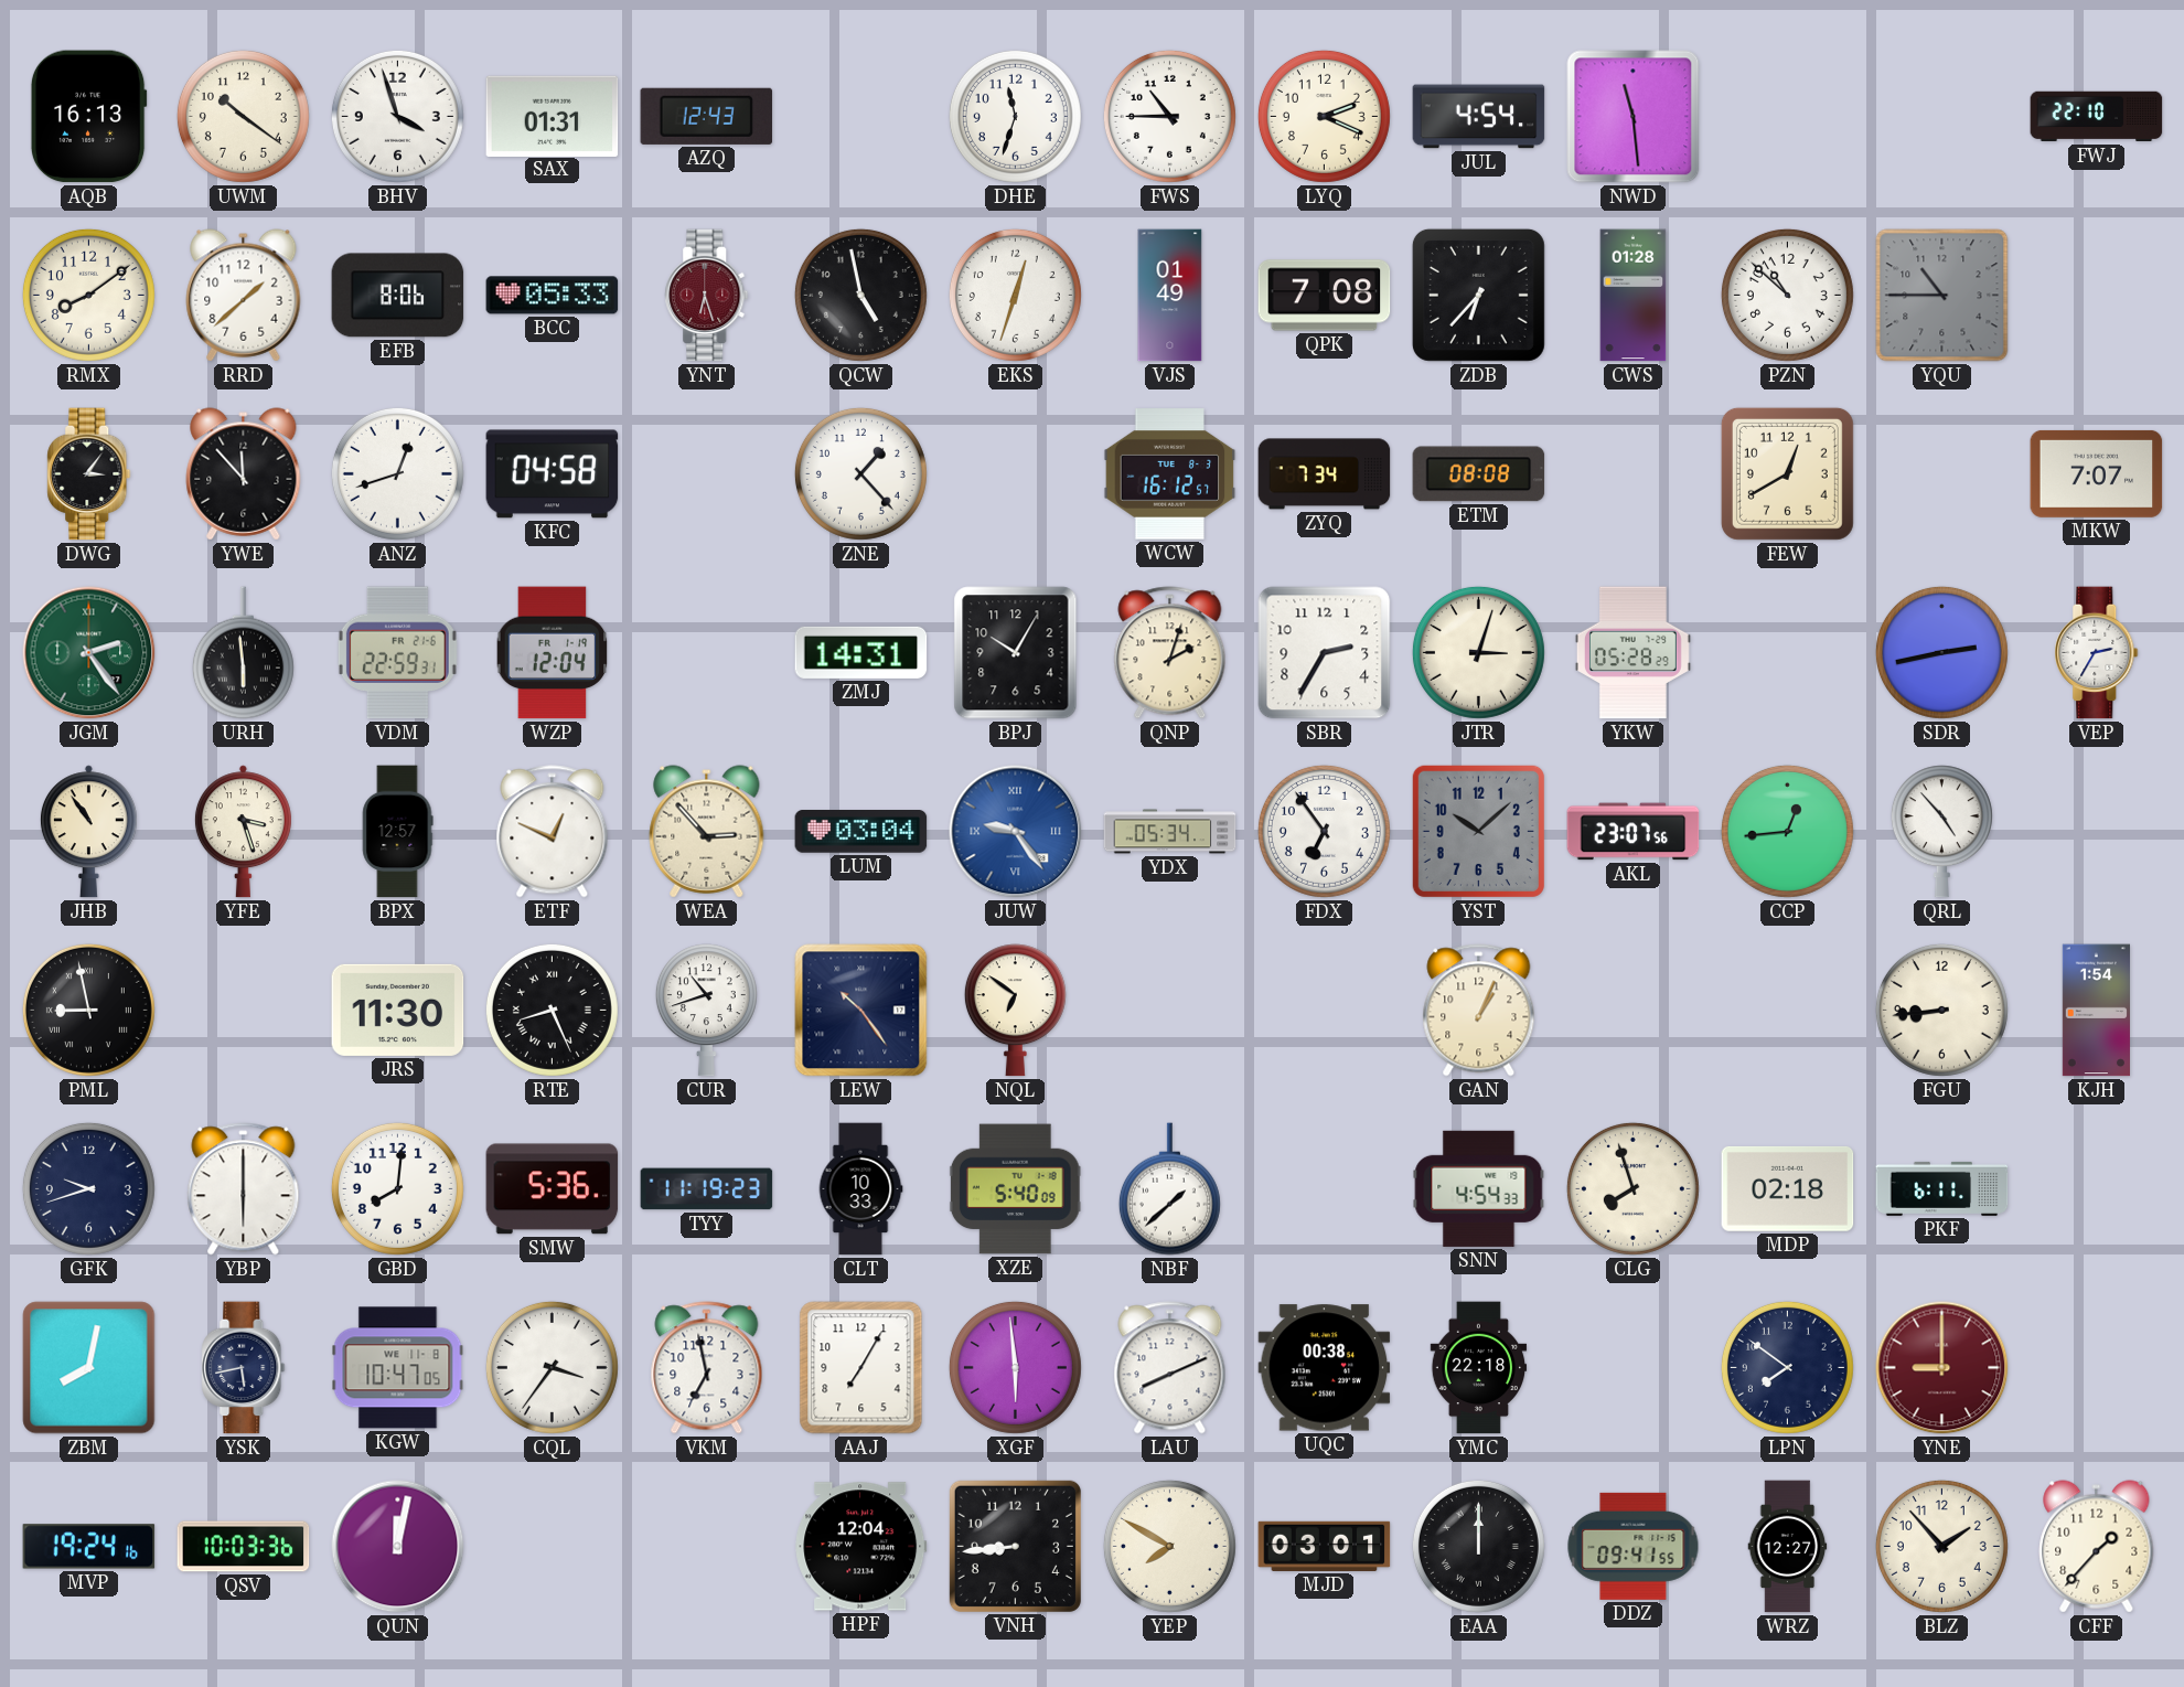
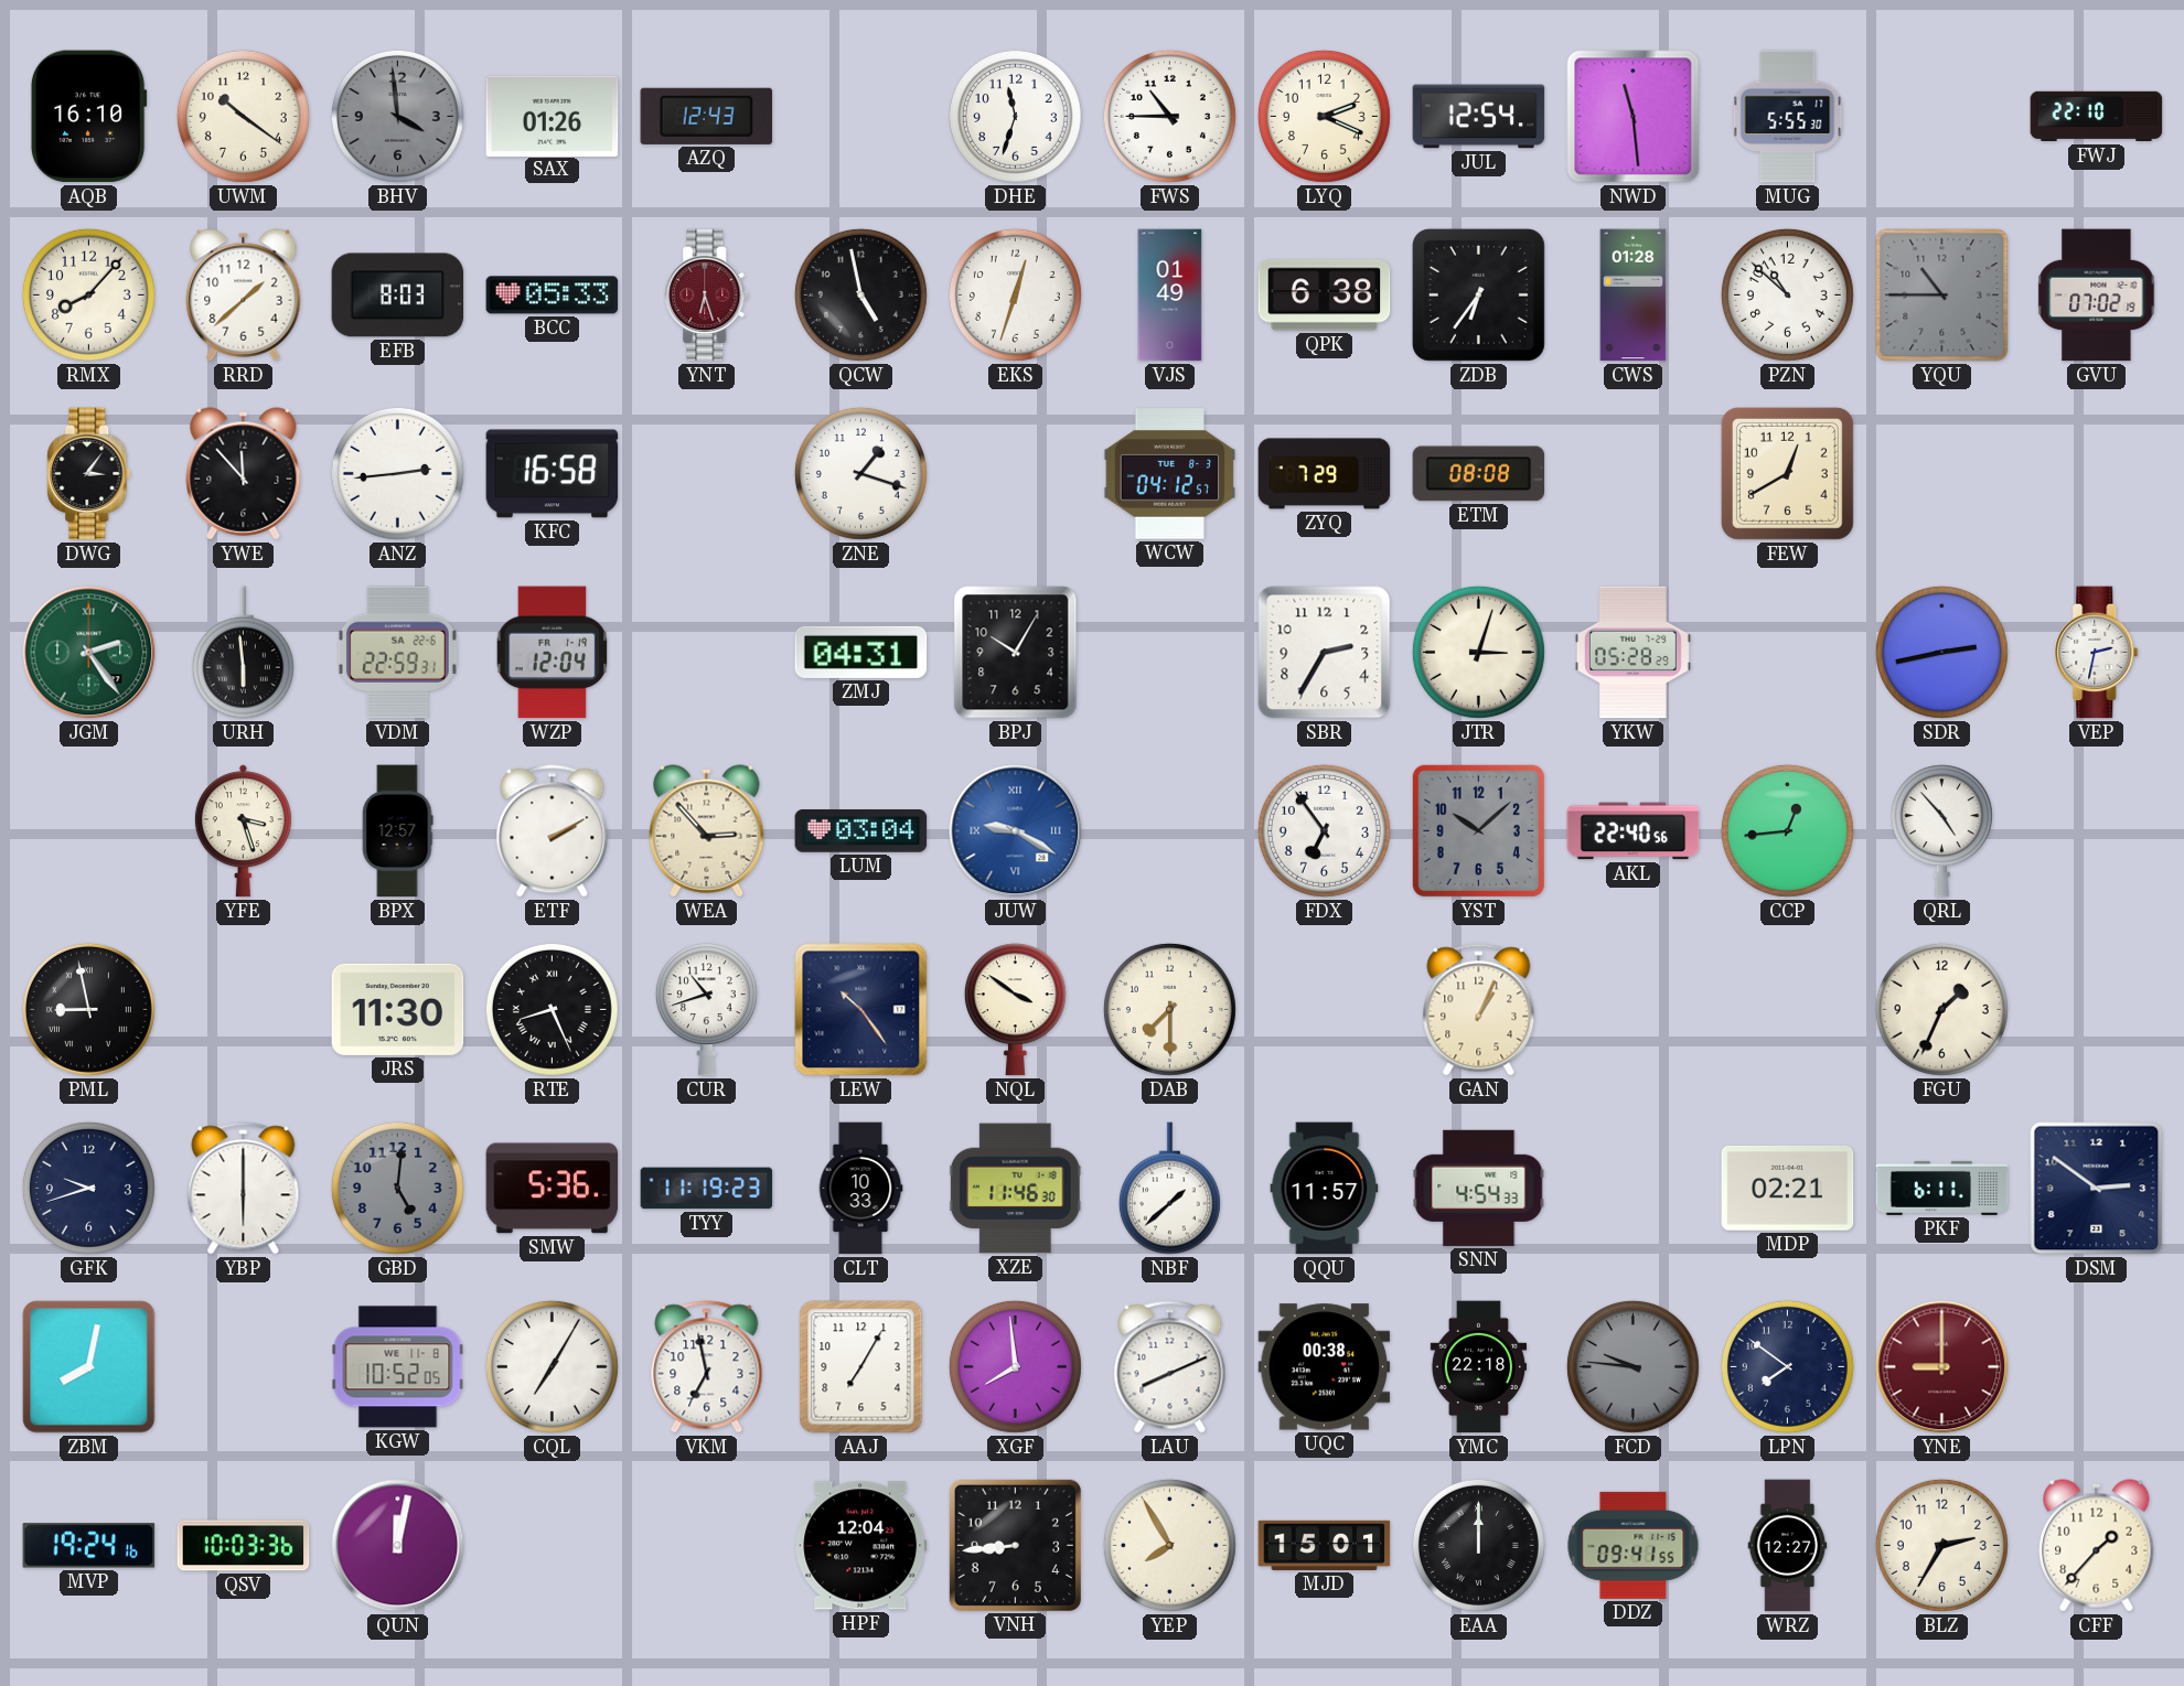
AQB: 16:13 -> 16:10 (88, 117)
BHV: 3:57 -> 3:59 (397, 116)
BHV dial: white -> grey (397, 116)
SAX: 01:31 -> 01:26 (553, 116)
JUL: 4:54 -> 12:54 (1479, 117)
MUG: none -> 5:55 (1788, 117)
RMX: 8:09 -> 8:07 (88, 294)
EFB: 8:06 -> 8:03 (398, 296)
QPK: 7:08 -> 6:38 (1325, 296)
ZDB: 6:37 -> 6:36 (1478, 294)
GVU: none -> 07:02 (2097, 296)
ANZ: 12:42 -> 2:44 (397, 473)
KFC: 04:58 -> 16:58 (553, 474)
ZNE: 1:23 -> 1:18 (860, 473)
WCW: 16:12 -> 04:12 (1170, 474)
ZYQ: 7:34 -> 7:29 (1325, 474)
MKW: 7:07 -> none (2097, 473)
VDM date: FR 21-6 -> SA 22-6 (397, 653)
ZMJ: 14:31 -> 04:31 (861, 652)
QNP: 2:03 -> none (1170, 653)
VEP: 2:35 -> 2:32 (2097, 653)
JHB: 10:54 -> none (88, 832)
ETF: 12:49 -> 2:10 (553, 831)
JUW: 9:24 -> 9:20 (1016, 831)
YDX: 05:34 -> none (1170, 832)
AKL: 23:07 -> 22:40 (1634, 831)
NQL: 6:51 -> 3:51 (1015, 1010)
DAB: none -> 7:30 (1169, 1009)
FGU: 8:44 -> 1:34 (1941, 1009)
KJH: 1:54 -> none (2096, 1011)
GBD: 8:01 -> 5:01 (397, 1188)
GBD dial: white -> grey (397, 1188)
XZE: 5:40 -> 11:46 (1015, 1189)
QQU: none -> 11:57 (1325, 1189)
CLG: 7:57 -> none (1632, 1188)
MDP: 02:18 -> 02:21 (1788, 1188)
DSM: none -> 2:51 (2097, 1189)
YSK: 5:43 -> none (244, 1368)
KGW: 10:47 -> 10:52 (398, 1367)
CQL: 3:36 -> 7:05 (552, 1366)
XGF: 5:59 -> 7:59 (1015, 1366)
FCD: none -> 9:46 (1632, 1366)
YEP: 7:50 -> 7:55 (1169, 1545)
MJD: 03:01 -> 15:01 (1325, 1545)
BLZ: 1:53 -> 2:35 (1941, 1545)
